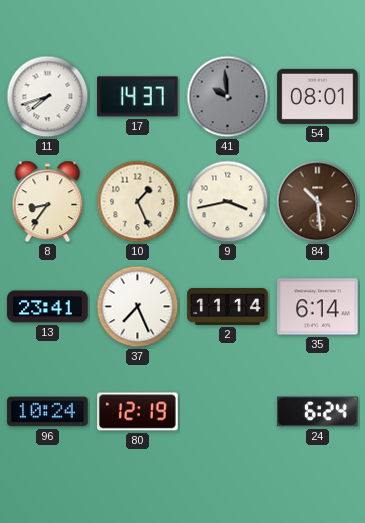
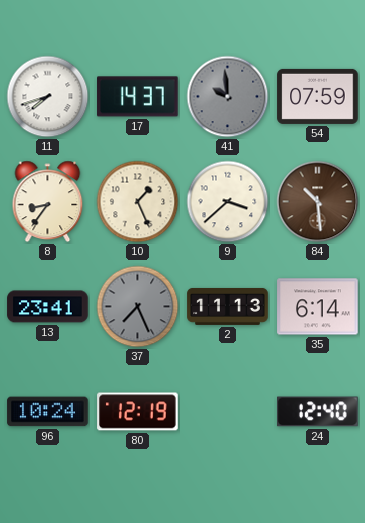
54: 08:01 -> 07:59 (318, 96)
9: 3:43 -> 3:38 (228, 202)
37 dial: white -> grey (138, 307)
2: 11:14 -> 11:13 (228, 306)
24: 6:24 -> 12:40 (318, 412)
